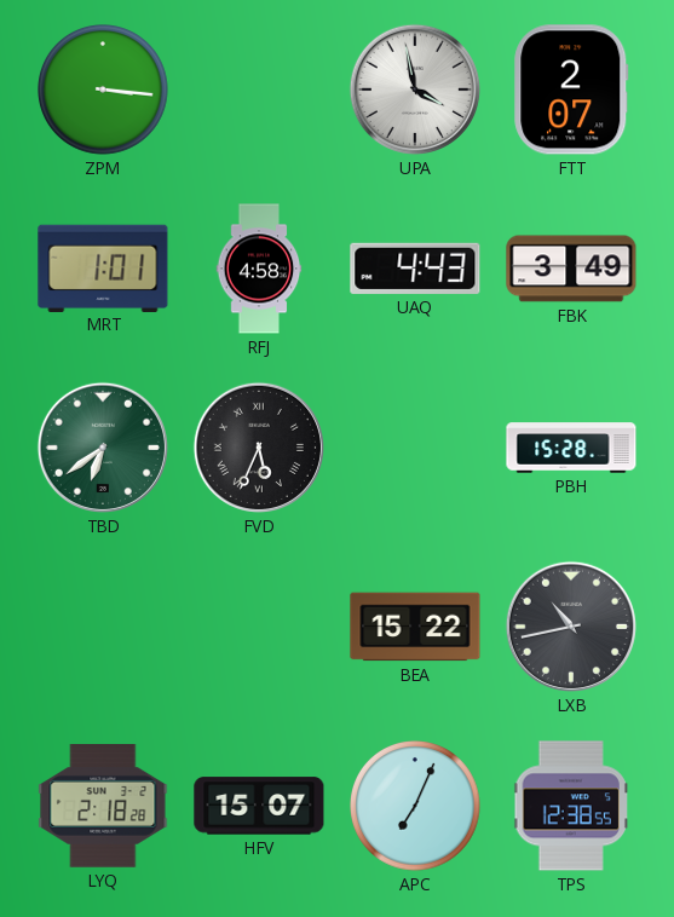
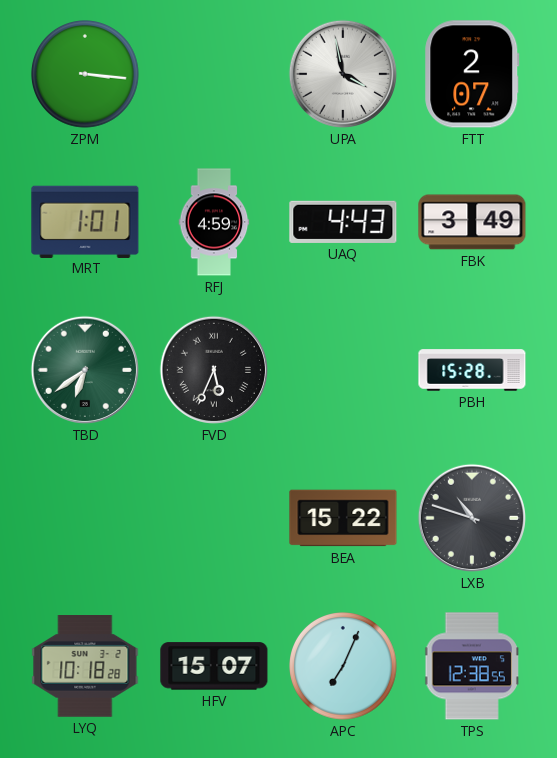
RFJ: 4:58 -> 4:59 (214, 222)
LXB: 10:43 -> 10:48 (472, 518)
LYQ: 2:18 -> 10:18 (85, 667)
